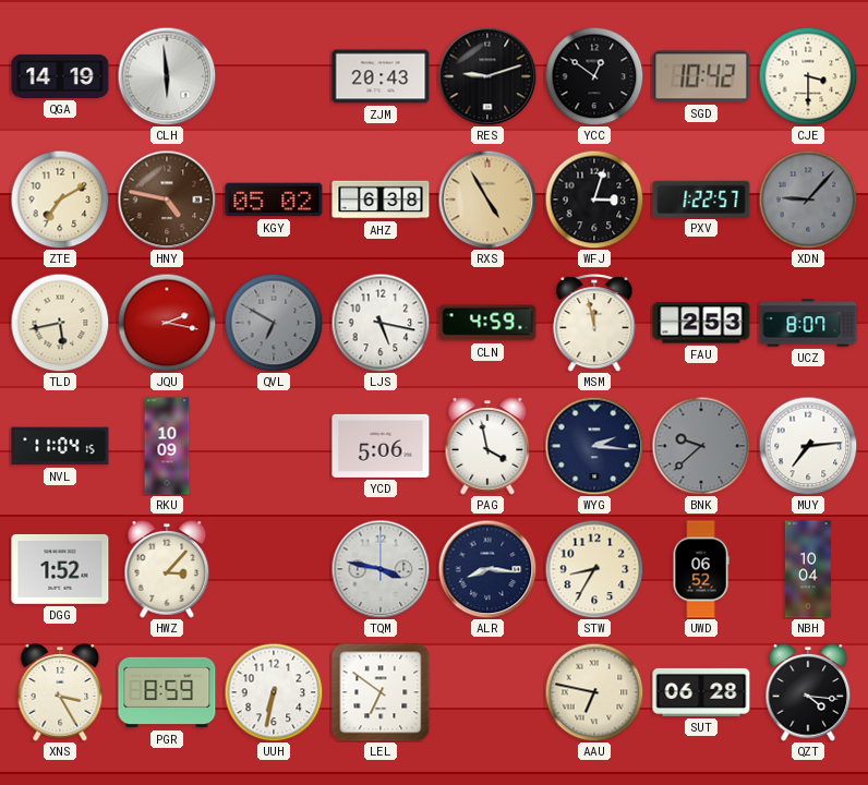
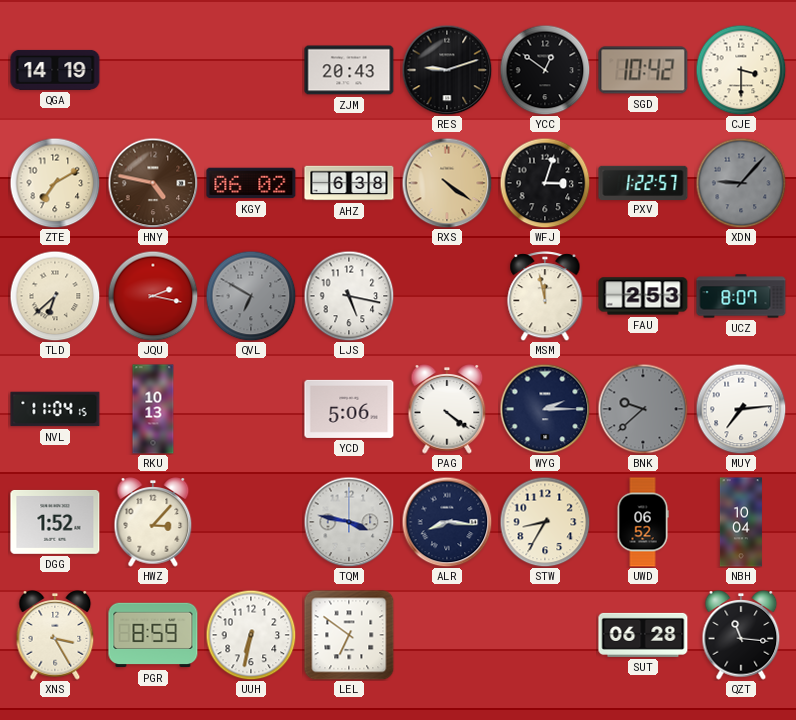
CLH: 5:59 -> none (167, 76)
KGY: 05:02 -> 06:02 (251, 183)
RXS: 4:55 -> 4:21 (447, 183)
TLD: 5:43 -> 6:38 (55, 296)
CLN: 4:59 -> none (487, 323)
RKU: 10:09 -> 10:13 (153, 409)
PAG: 3:58 -> 4:21 (447, 409)
WYG: 2:16 -> 2:15 (545, 409)
AAU: 6:47 -> none (594, 692)
QZT: 4:16 -> 11:16 (741, 635)
